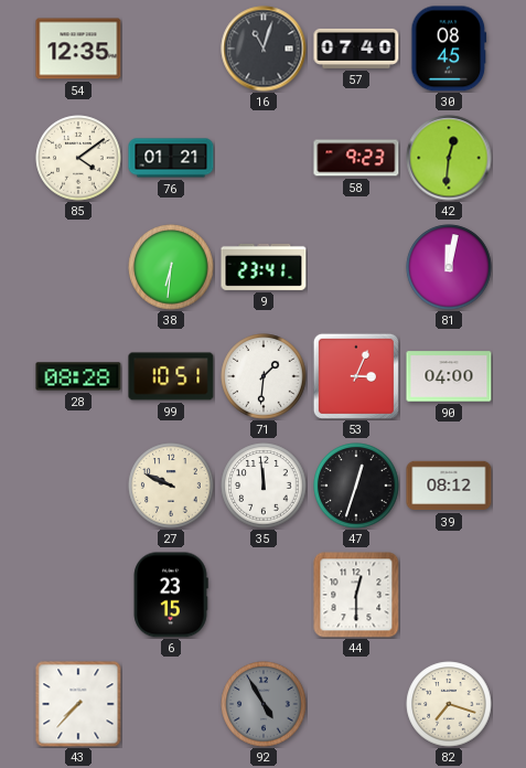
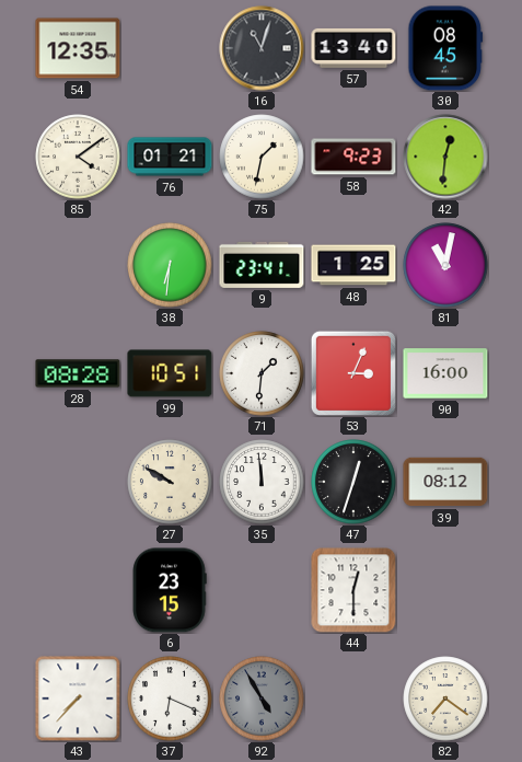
57: 07:40 -> 13:40 (353, 48)
75: none -> 1:32 (262, 157)
48: none -> 1:25 (353, 265)
81: 12:02 -> 11:02 (445, 265)
90: 04:00 -> 16:00 (445, 373)
27: 9:49 -> 9:50 (170, 482)
37: none -> 6:19 (170, 698)
82: 7:18 -> 7:21 (445, 698)
